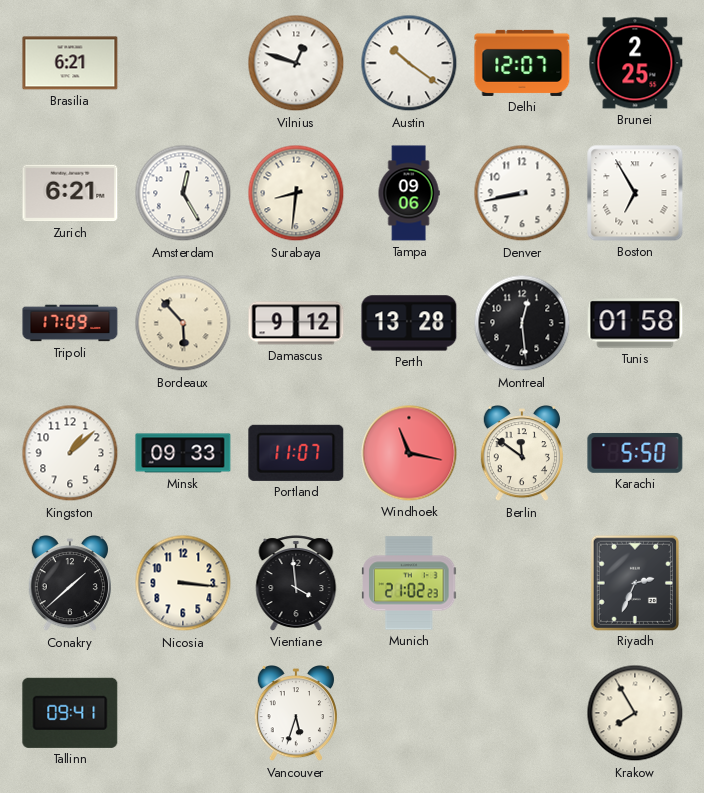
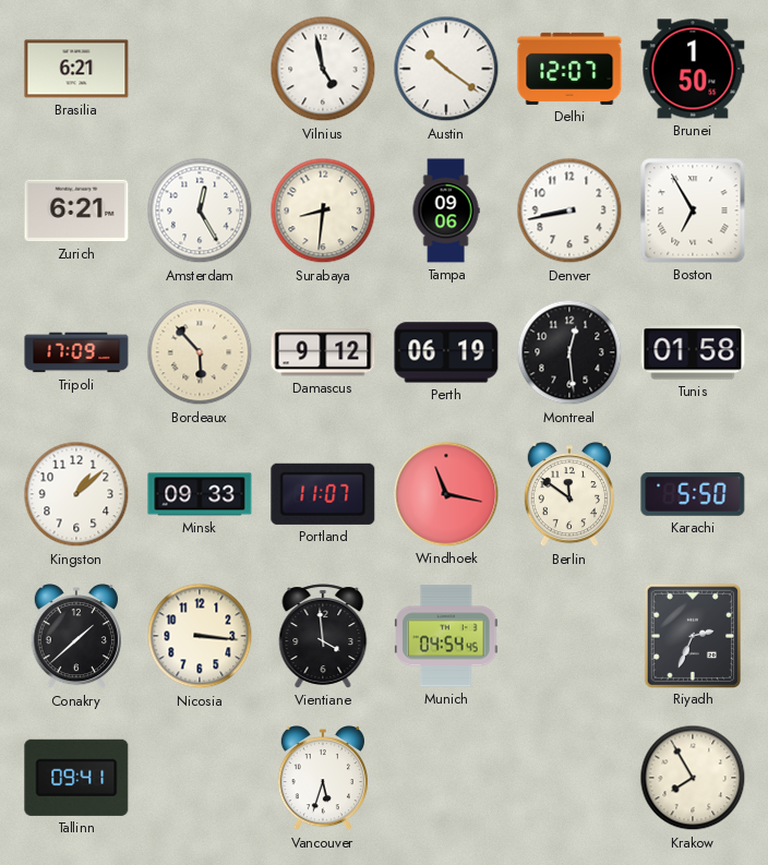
Vilnius: 12:48 -> 4:58 (323, 69)
Brunei: 2:25 -> 1:50 (693, 69)
Perth: 13:28 -> 06:19 (446, 352)
Munich: 21:02 -> 04:54 (446, 636)
